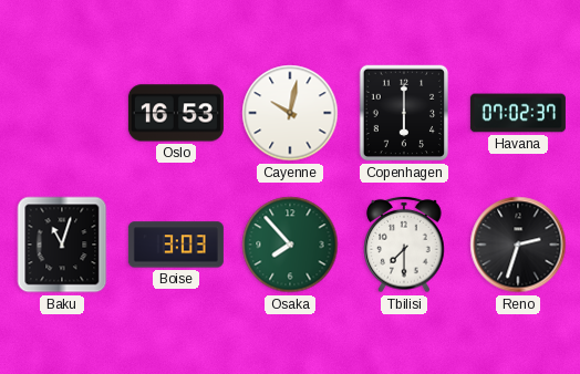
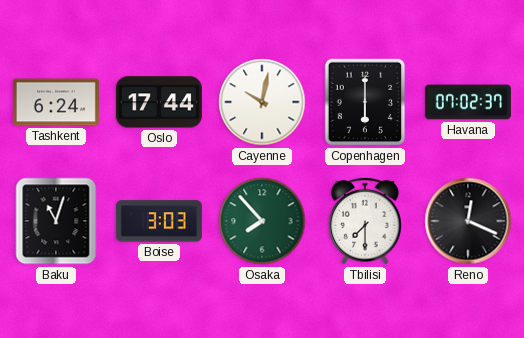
Tashkent: none -> 6:24 (56, 102)
Oslo: 16:53 -> 17:44 (159, 102)
Reno: 2:33 -> 12:19 (468, 221)
